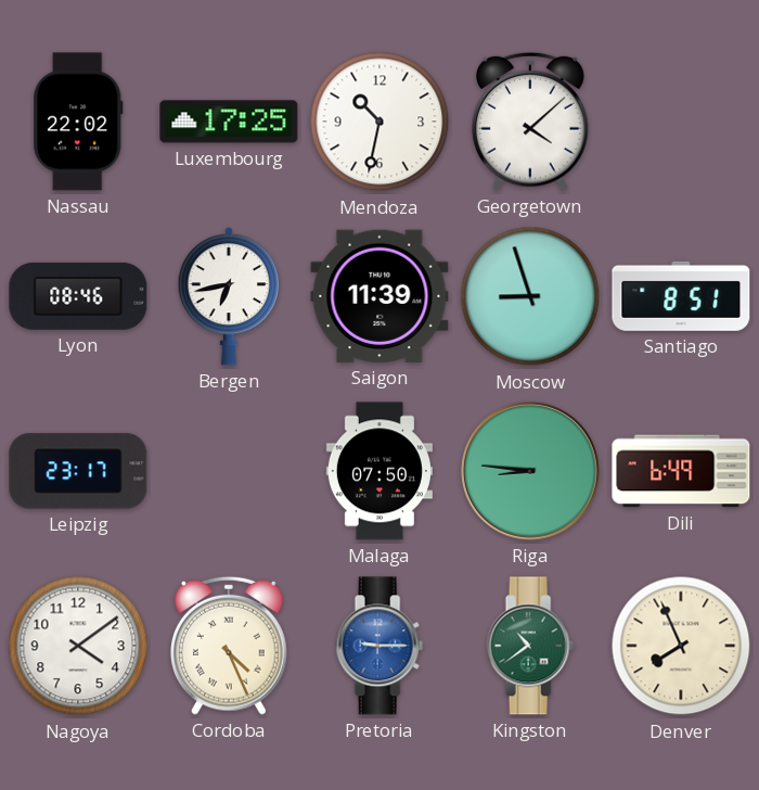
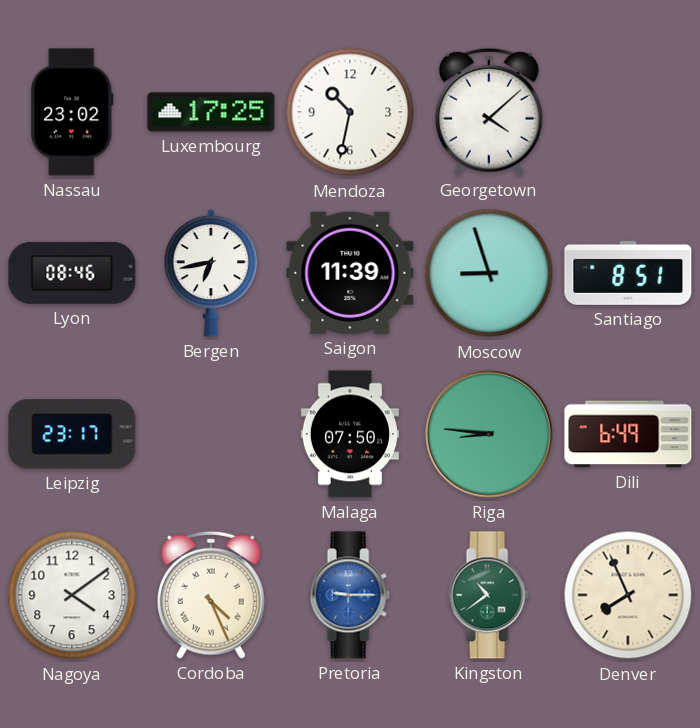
Nassau: 22:02 -> 23:02 (72, 112)
